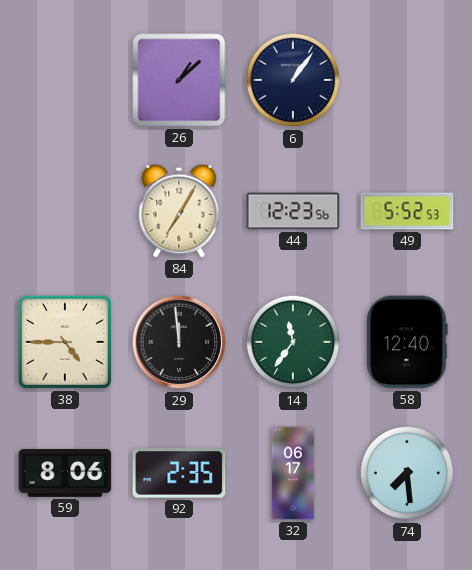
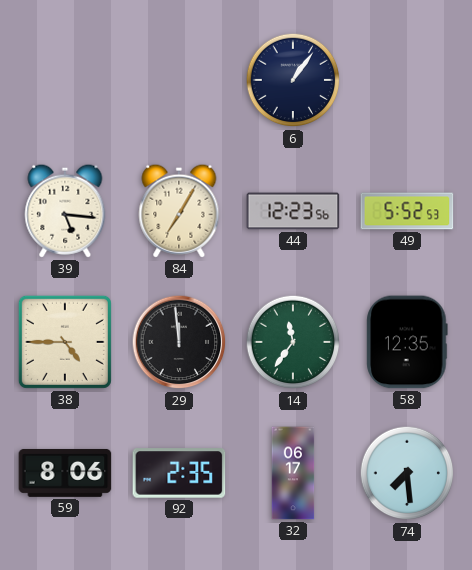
26: 1:08 -> none (179, 80)
39: none -> 5:16 (65, 211)
58: 12:40 -> 12:35 (407, 342)
